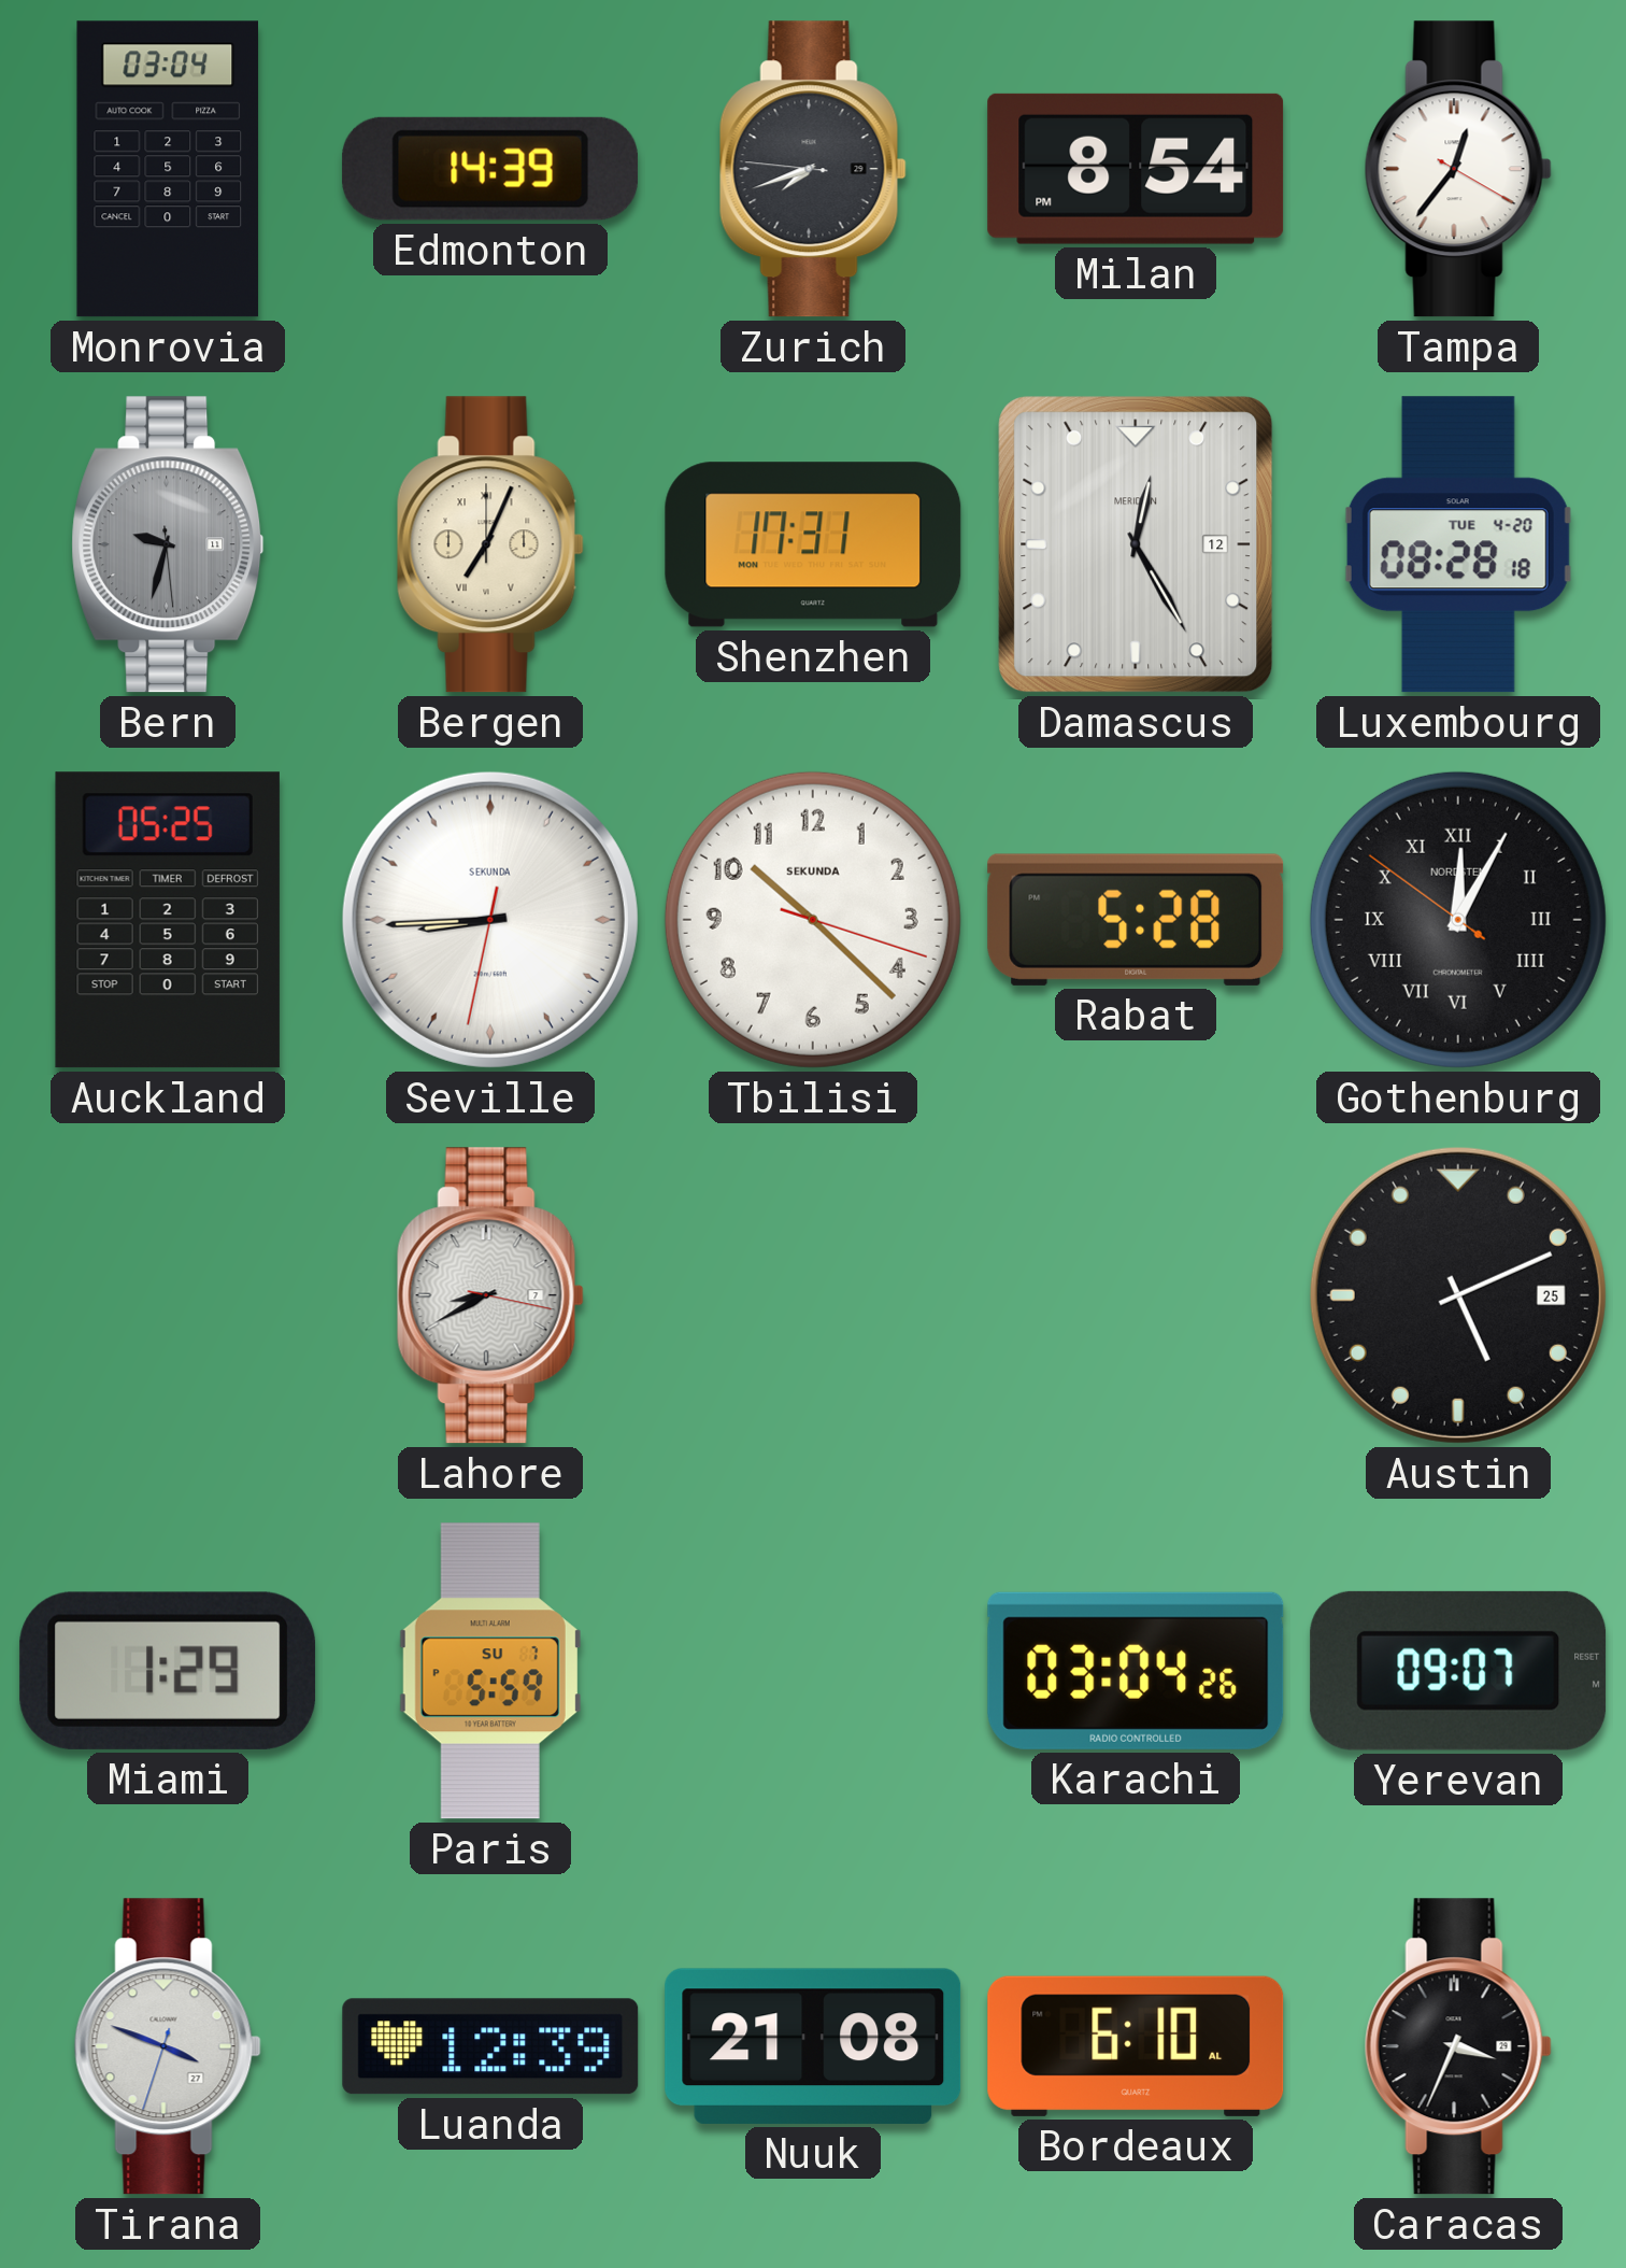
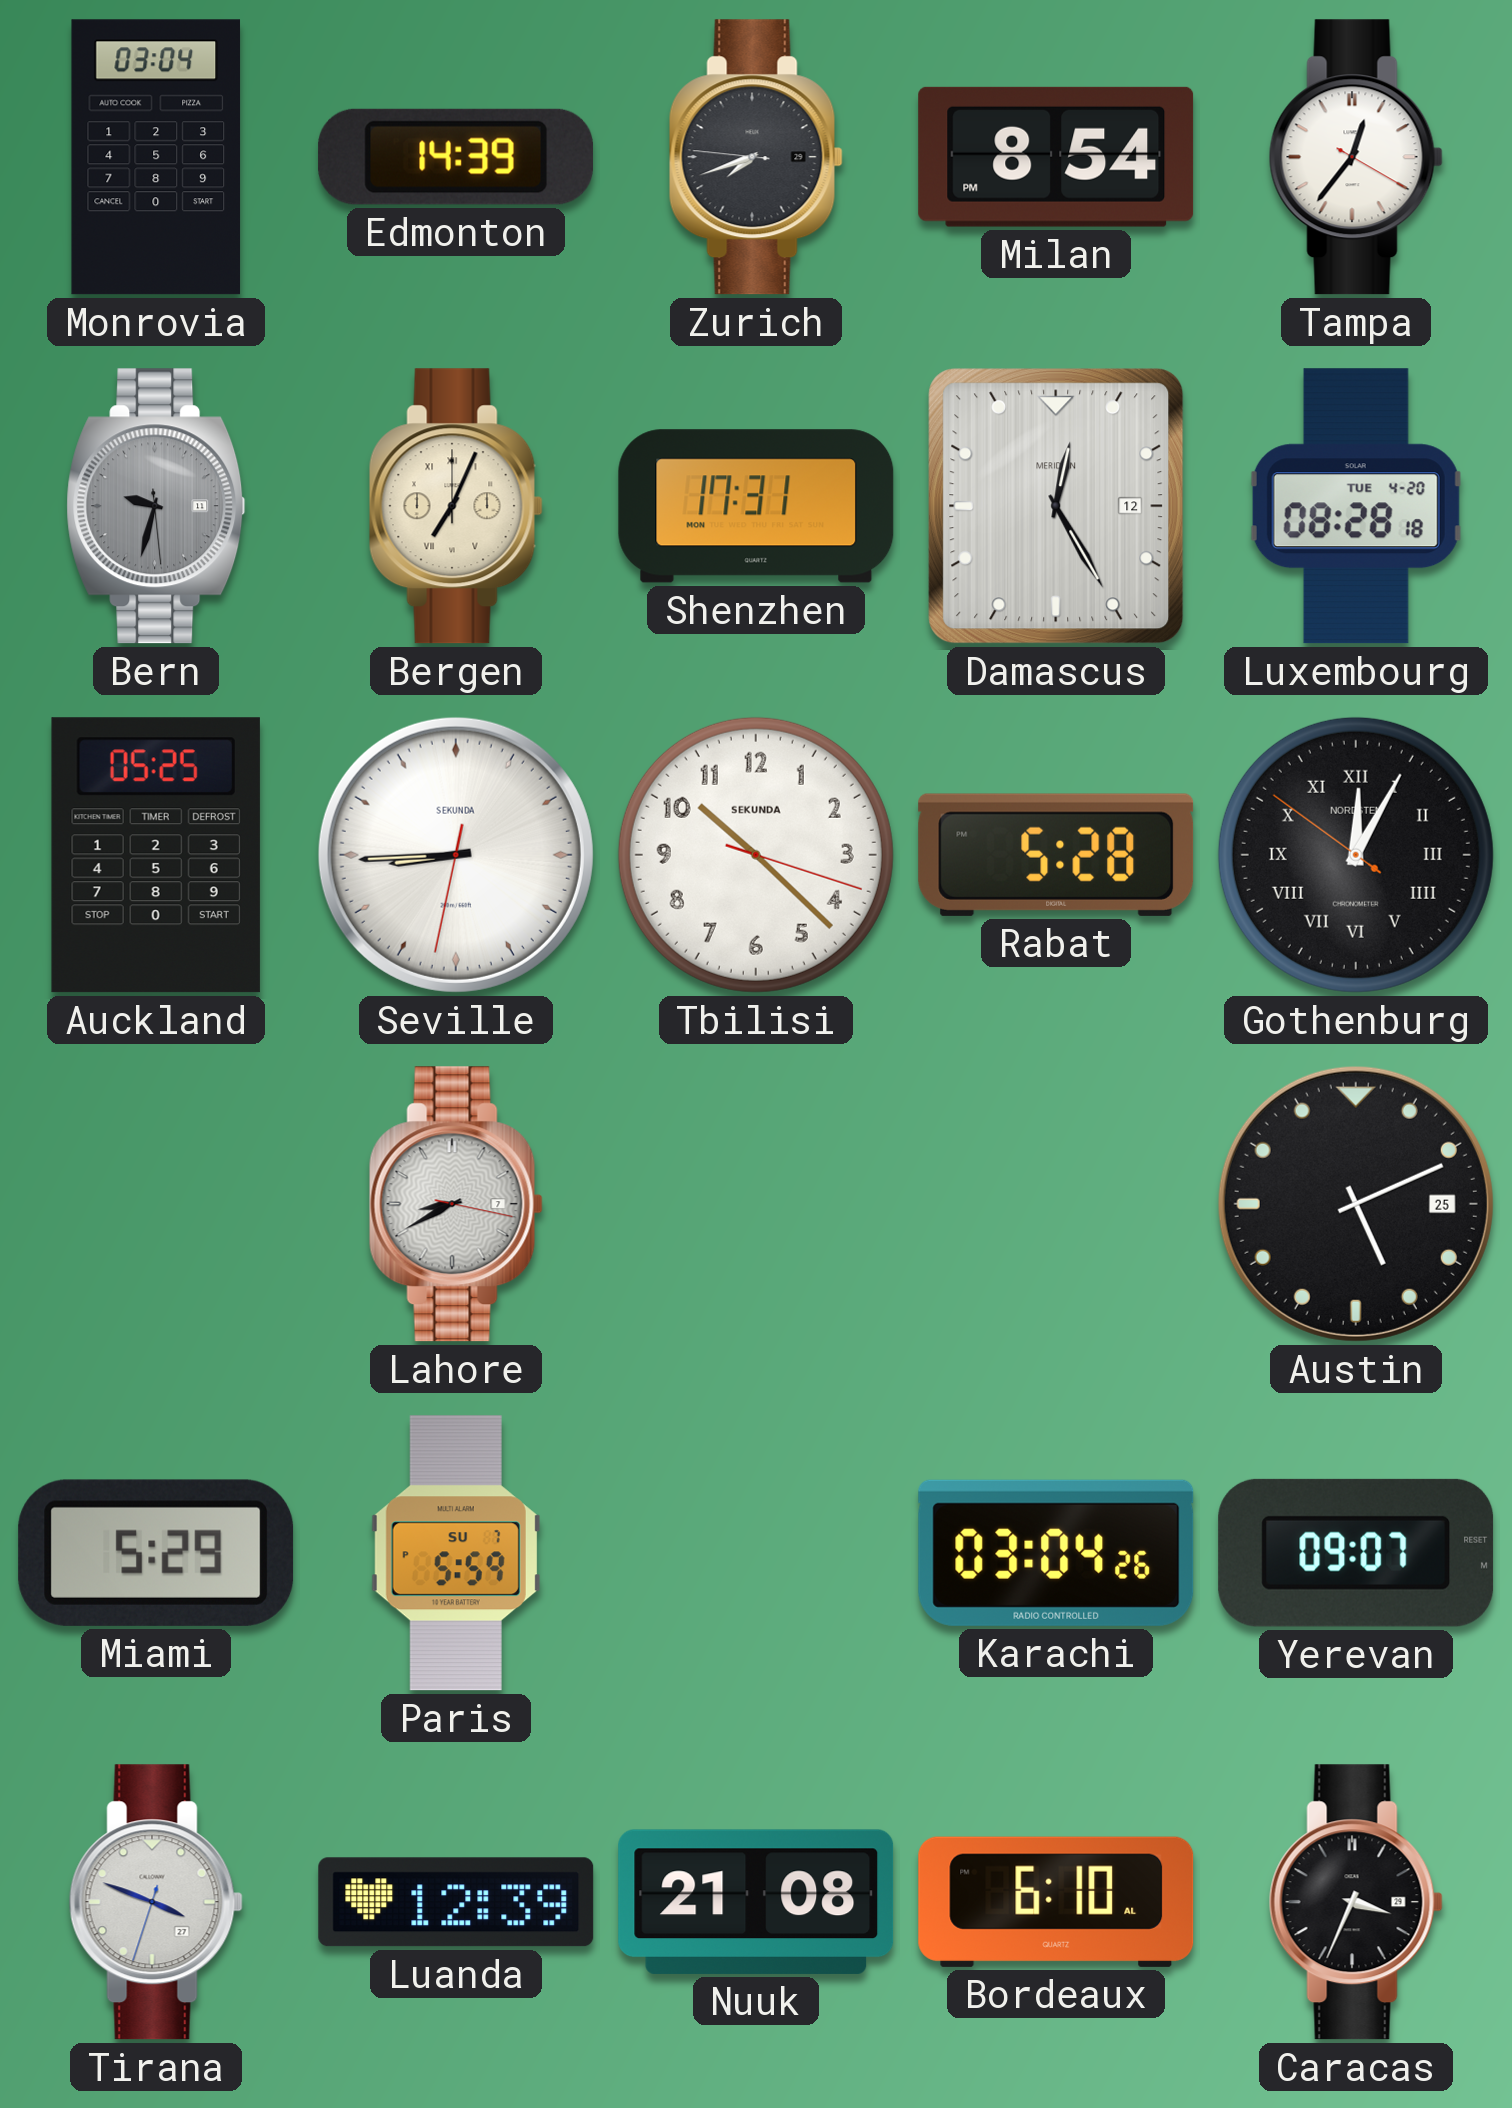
Miami: 1:29 -> 5:29 (156, 1553)
